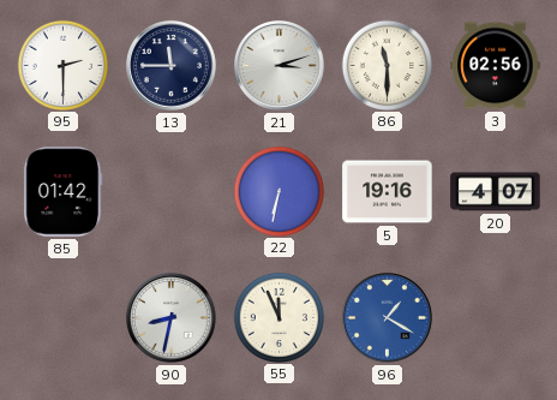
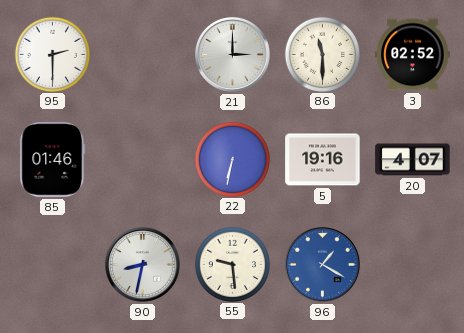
13: 11:45 -> none (172, 66)
21: 3:12 -> 3:00 (233, 55)
3: 02:56 -> 02:52 (413, 55)
85: 01:42 -> 01:46 (53, 160)
55: 11:56 -> 9:29 (232, 264)
